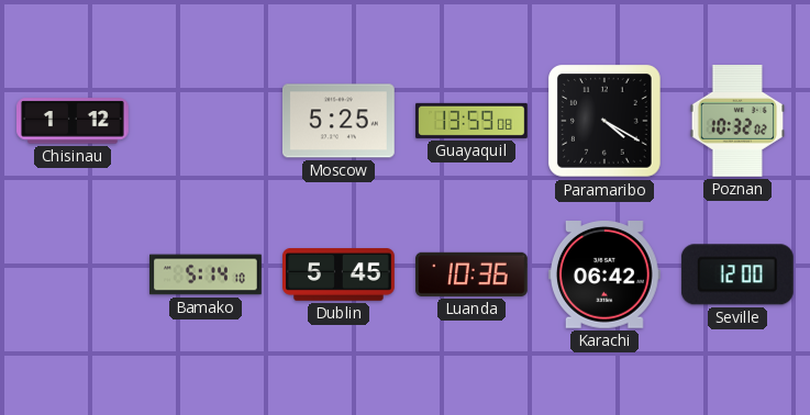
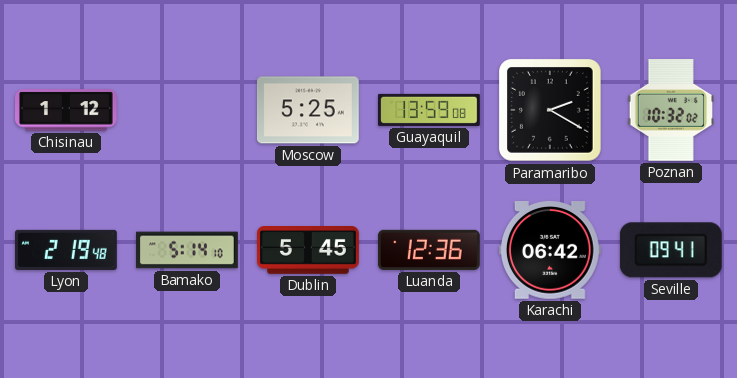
Paramaribo: 4:20 -> 2:20 (551, 111)
Lyon: none -> 2:19 (67, 250)
Luanda: 10:36 -> 12:36 (430, 250)
Seville: 12:00 -> 09:41 (671, 250)
